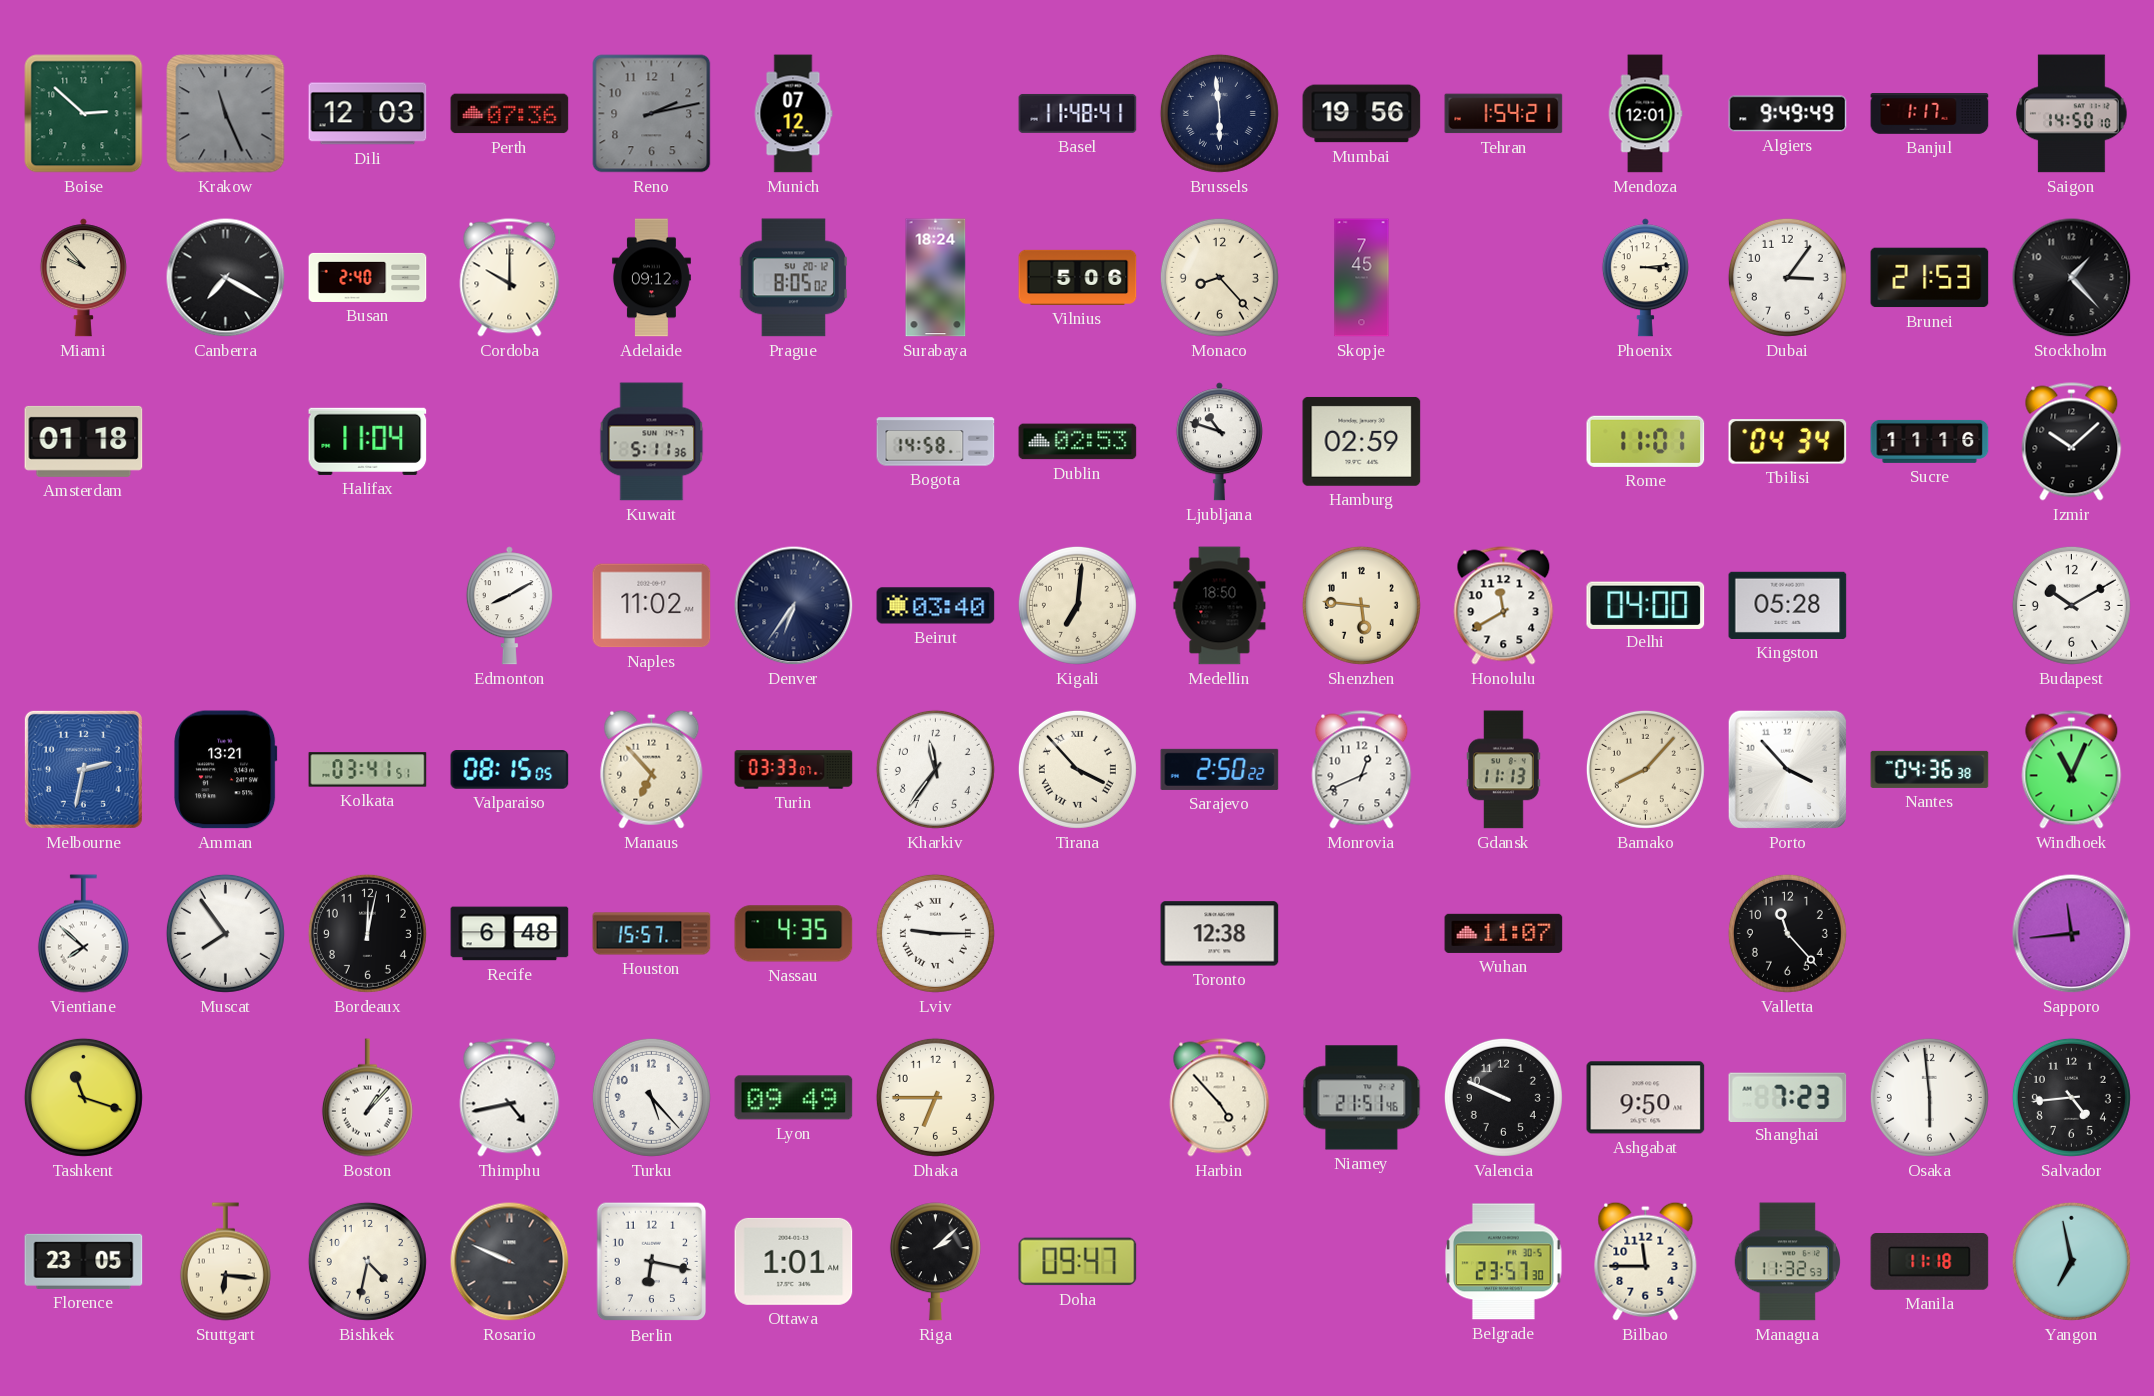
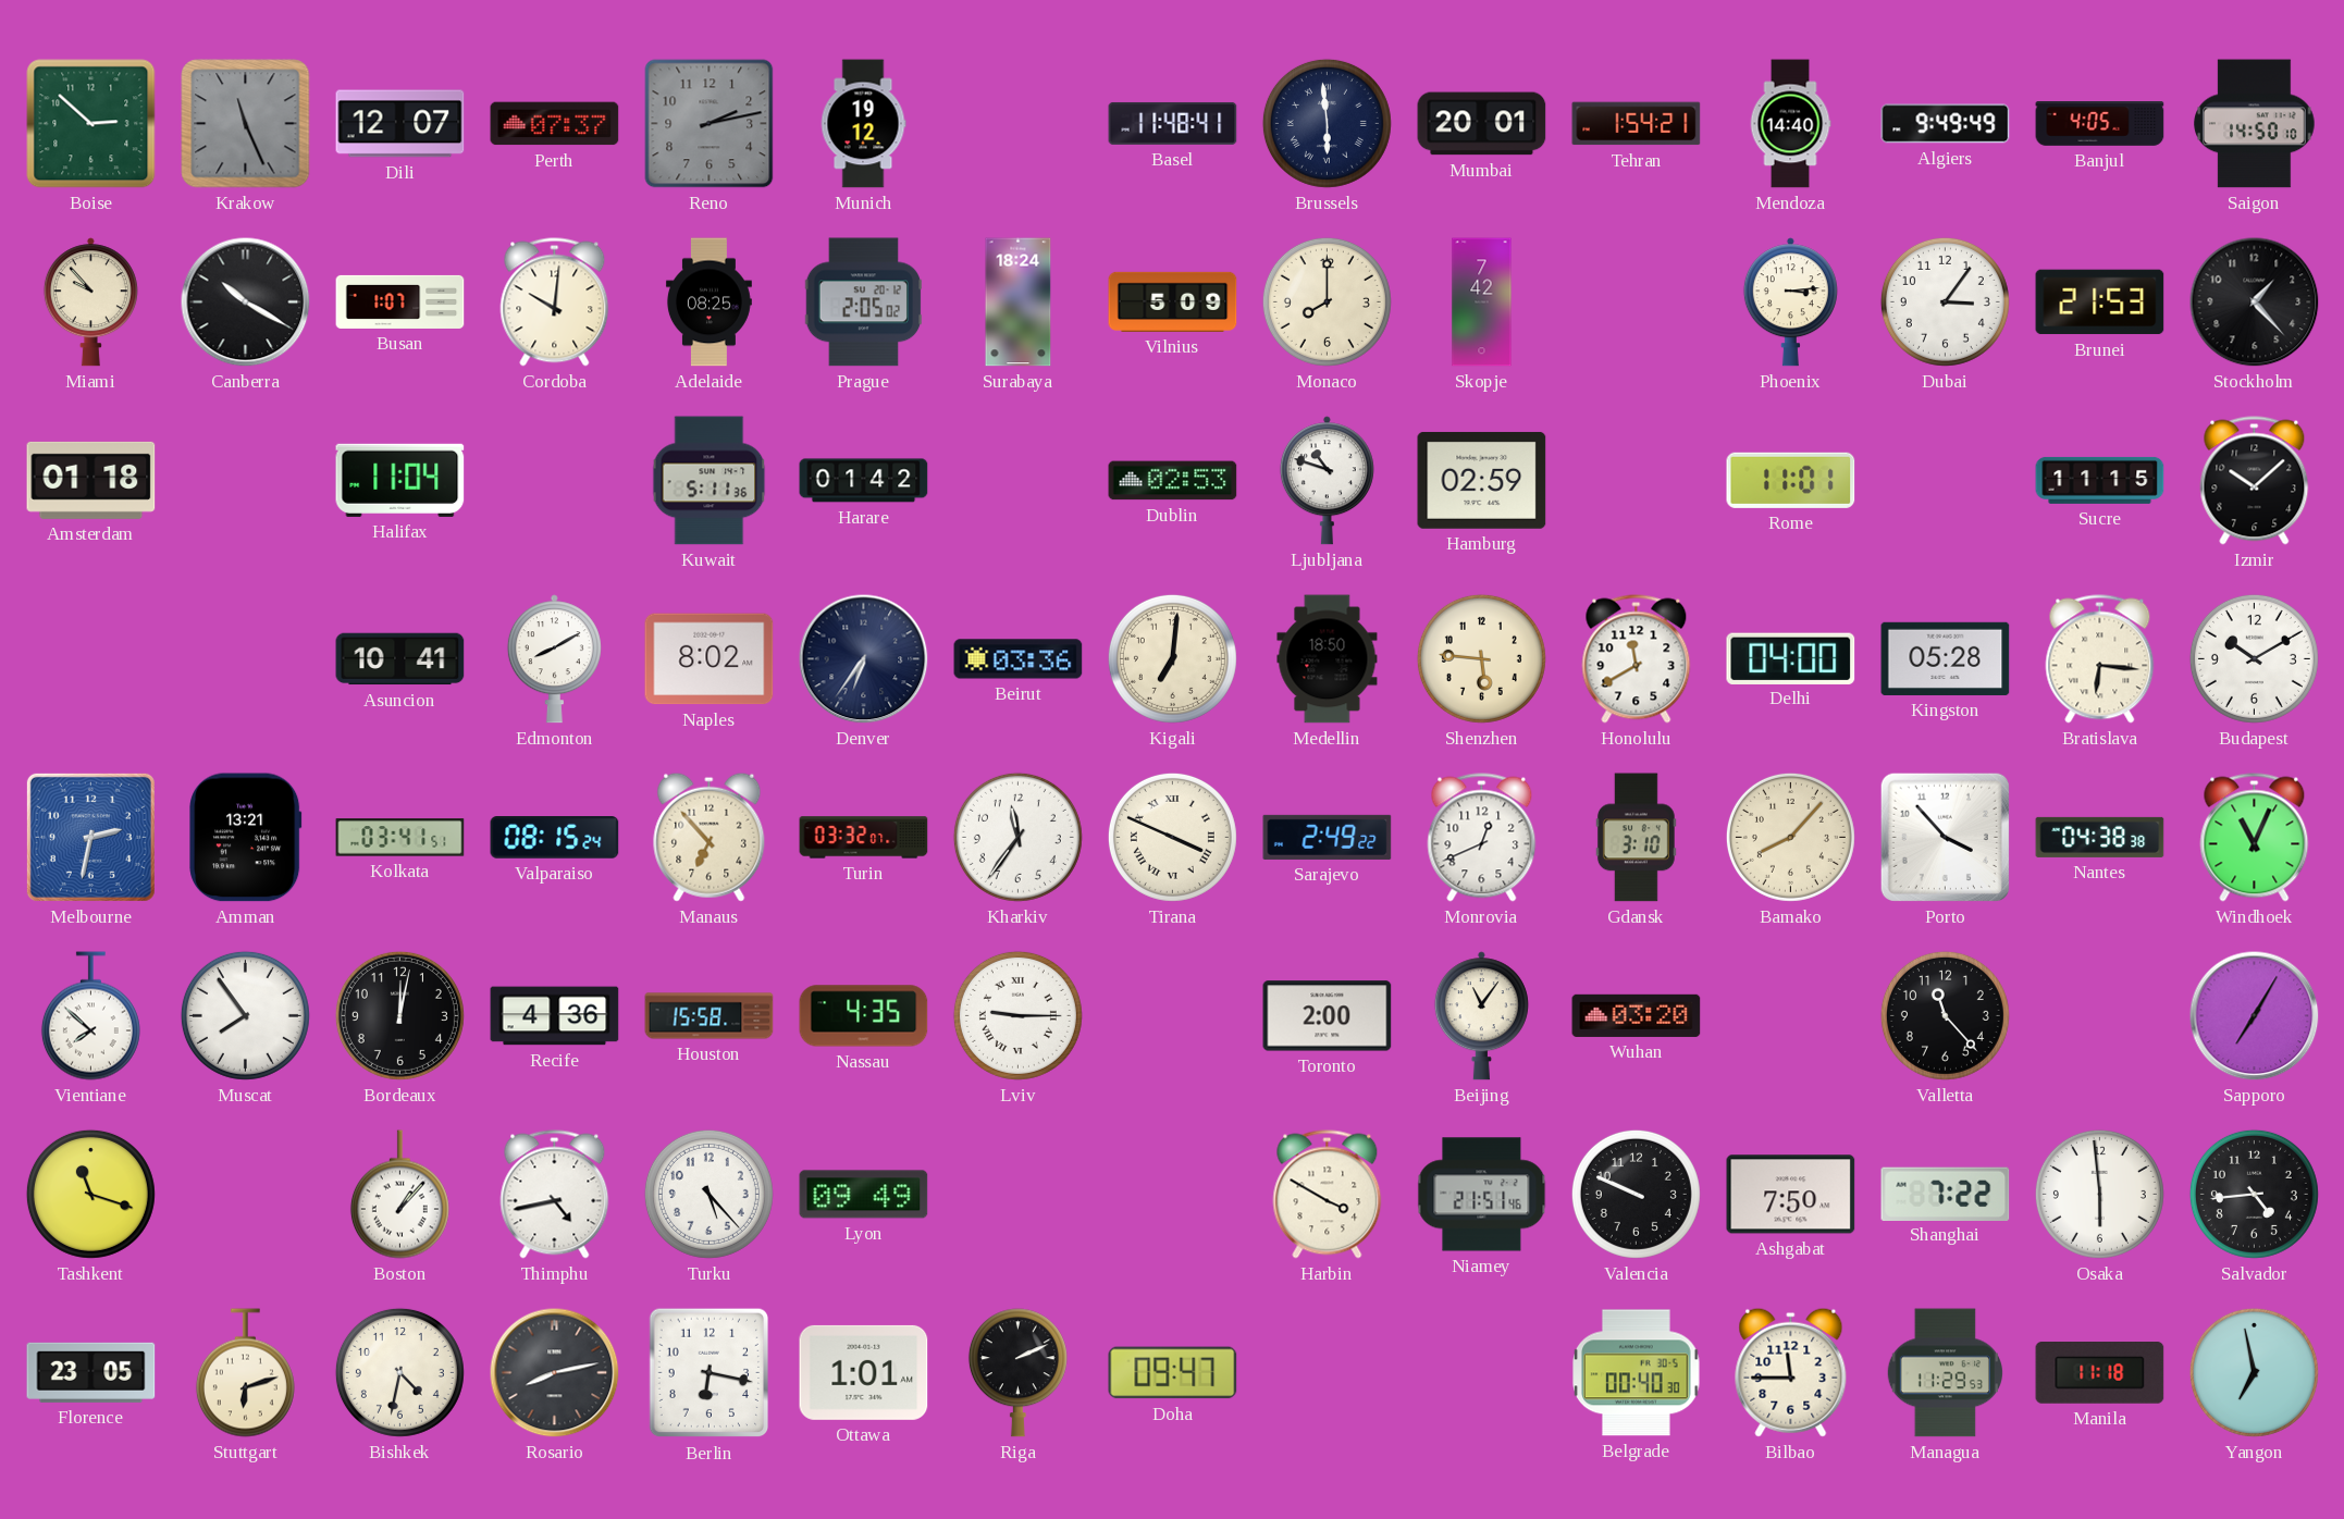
Dili: 12:03 -> 12:07 (400, 124)
Perth: 07:36 -> 07:37 (555, 124)
Munich: 07:12 -> 19:12 (863, 124)
Mumbai: 19:56 -> 20:01 (1482, 124)
Mendoza: 12:01 -> 14:40 (1790, 124)
Banjul: 1:17 -> 4:05 (2100, 124)
Canberra: 7:20 -> 10:20 (246, 302)
Busan: 2:40 -> 1:07 (400, 301)
Cordoba: 10:00 -> 10:01 (555, 302)
Adelaide: 09:12 -> 08:25 (708, 302)
Prague: 8:05 -> 2:05 (864, 302)
Vilnius: 5:06 -> 5:09 (1173, 301)
Monaco: 8:23 -> 8:00 (1327, 301)
Skopje: 7:45 -> 7:42 (1482, 302)
Harare: none -> 01:42 (864, 481)
Bogota: 14:58 -> none (936, 442)
Tbilisi: 04:34 -> none (1788, 442)
Sucre: 11:16 -> 11:15 (2100, 480)
Asuncion: none -> 10:41 (400, 659)
Naples: 11:02 -> 8:02 (710, 659)
Beirut: 03:40 -> 03:36 (1019, 659)
Bratislava: none -> 6:16 (2100, 659)
Valparaiso: 08:15:05 -> 08:15:24 (555, 838)
Turin: 03:33 -> 03:32 (864, 838)
Tirana: 3:53 -> 3:49 (1172, 837)
Sarajevo: 2:50 -> 2:49 (1328, 837)
Gdansk: 11:13 -> 3:10 (1636, 838)
Nantes: 04:36 -> 04:38 (2100, 837)
Recife: 6:48 -> 4:36 (555, 1016)
Houston: 15:57 -> 15:58 (710, 1016)
Toronto: 12:38 -> 2:00 (1328, 1016)
Beijing: none -> 11:06 (1481, 1016)
Wuhan: 11:07 -> 03:20 (1637, 1015)
Sapporo: 11:44 -> 7:05 (2255, 1016)
Dhaka: 6:45 -> none (935, 1097)
Harbin: 4:53 -> 3:50 (1328, 1195)
Ashgabat: 9:50 -> 7:50 (1791, 1195)
Shanghai: 7:23 -> 7:22 (1946, 1194)
Stuttgart: 6:16 -> 6:12 (245, 1373)
Rosario: 9:49 -> 8:13 (555, 1373)
Riga: 2:08 -> 2:11 (1017, 1373)
Belgrade: 23:57 -> 00:40 (1637, 1373)
Managua: 11:32 -> 11:29 (1945, 1373)
